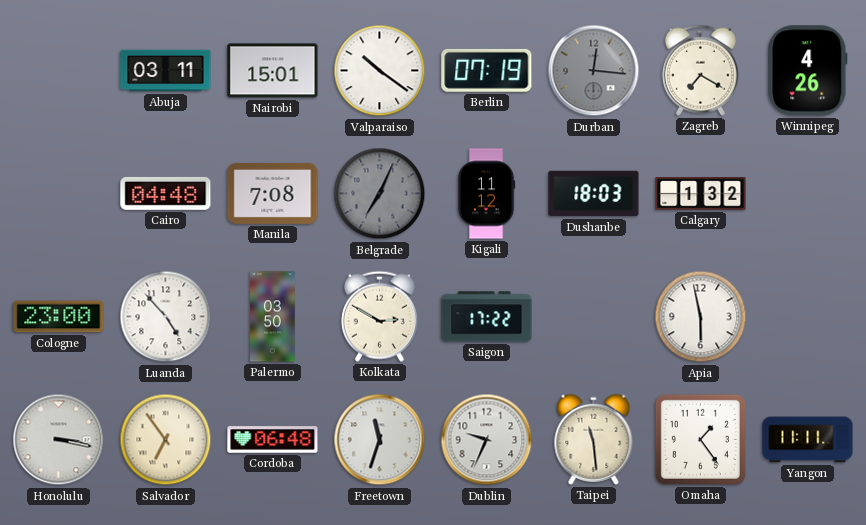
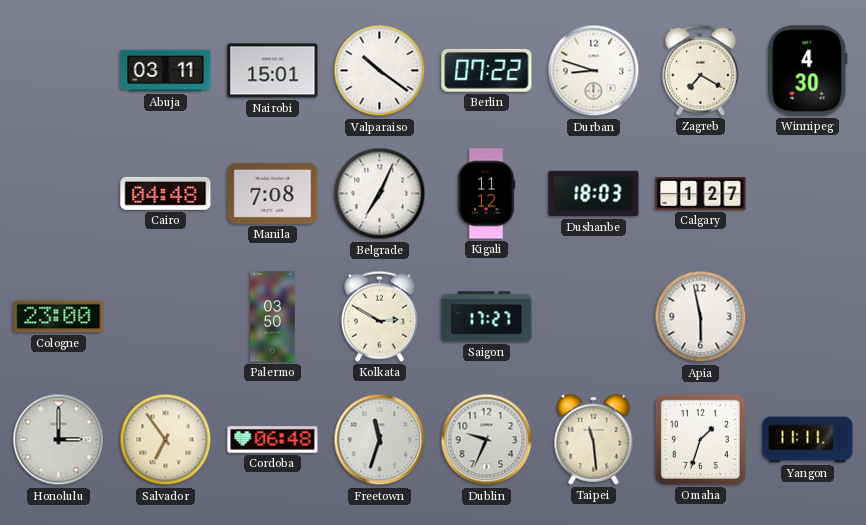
Berlin: 07:19 -> 07:22 (487, 70)
Durban: 12:16 -> 8:48 (594, 71)
Durban dial: grey -> white (594, 71)
Winnipeg: 4:26 -> 4:30 (808, 71)
Belgrade dial: grey -> white (380, 194)
Calgary: 1:32 -> 1:27 (701, 194)
Luanda: 4:53 -> none (166, 317)
Saigon: 17:22 -> 17:27 (487, 317)
Honolulu: 3:17 -> 3:00 (59, 440)
Omaha: 1:24 -> 1:33 (700, 439)
